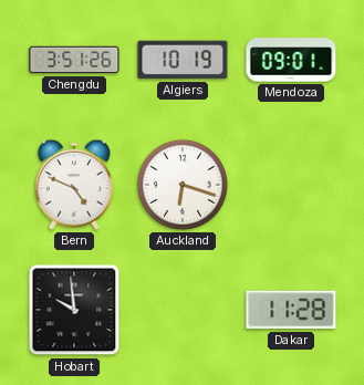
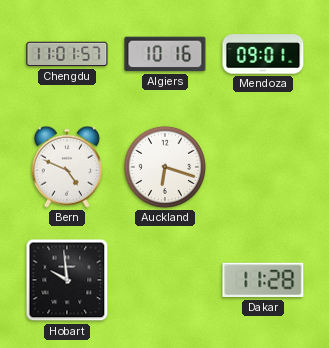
Chengdu: 3:51 -> 11:01 (67, 54)
Algiers: 10:19 -> 10:16 (165, 54)
